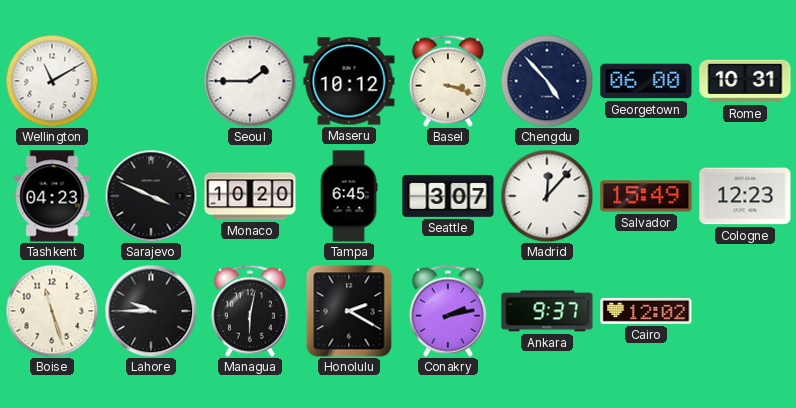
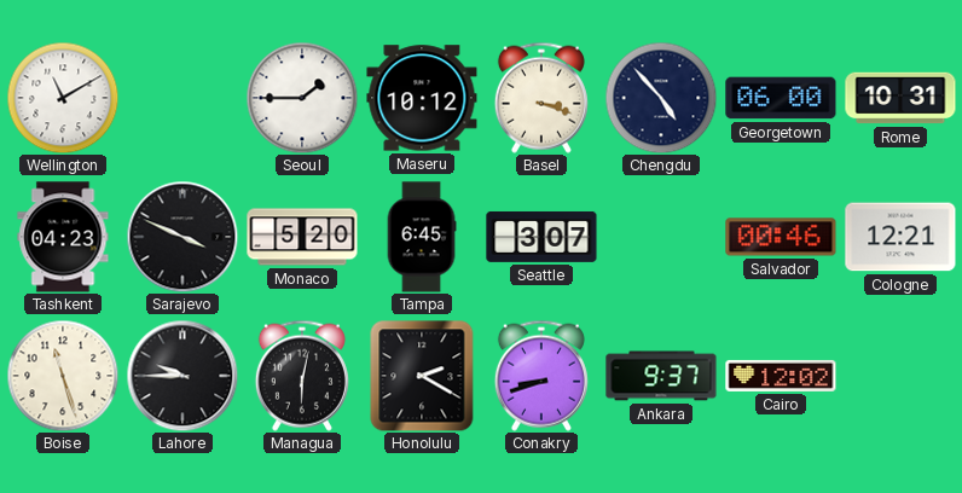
Monaco: 10:20 -> 5:20 (302, 237)
Madrid: 12:07 -> none (547, 196)
Salvador: 15:49 -> 00:46 (781, 237)
Cologne: 12:23 -> 12:21 (900, 237)
Conakry: 2:13 -> 8:42 (541, 376)
